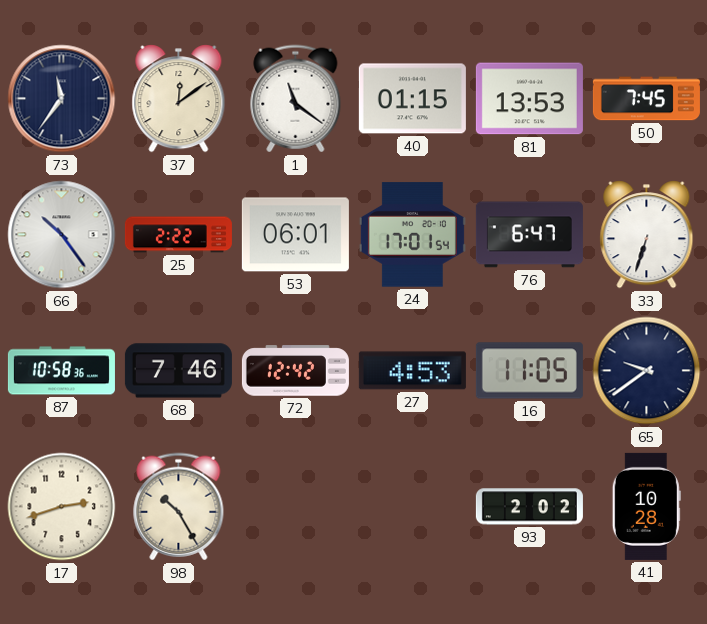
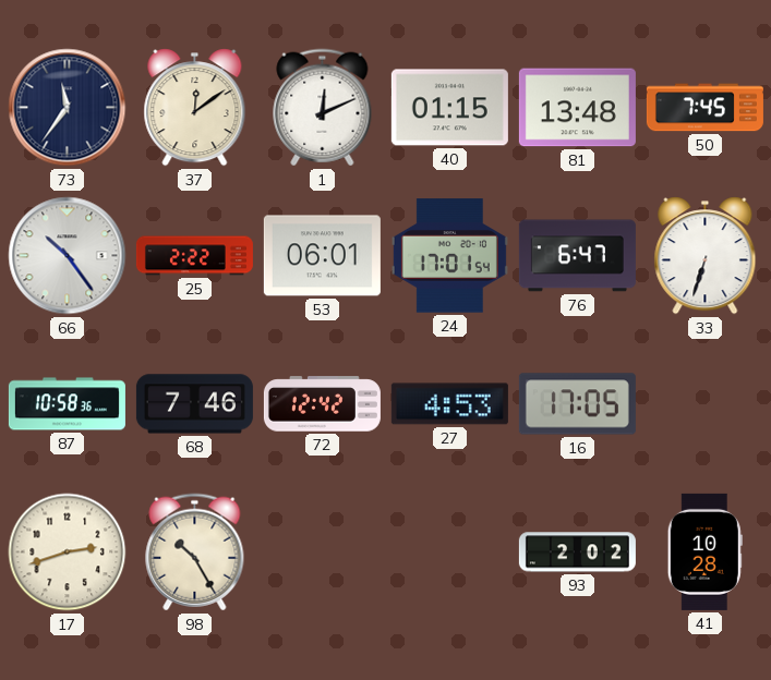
1: 11:21 -> 12:11 (323, 108)
81: 13:53 -> 13:48 (577, 108)
16: 11:05 -> 17:05 (577, 404)
65: 9:39 -> none (647, 371)
